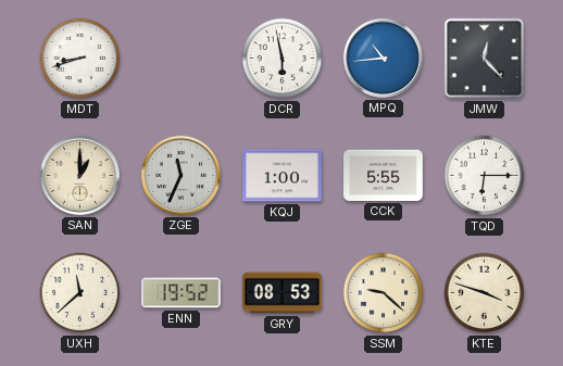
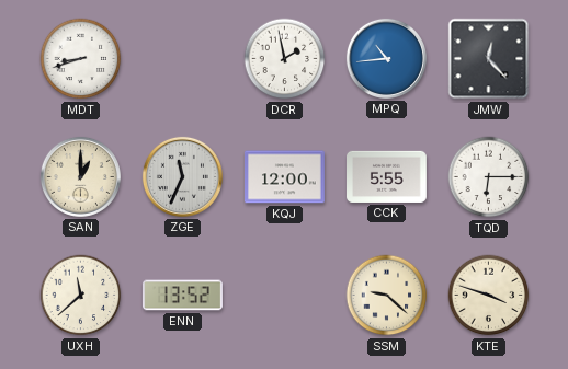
DCR: 5:58 -> 1:58 (285, 59)
KQJ: 1:00 -> 12:00 (285, 177)
ENN: 19:52 -> 13:52 (183, 296)
GRY: 08:53 -> none (283, 293)
